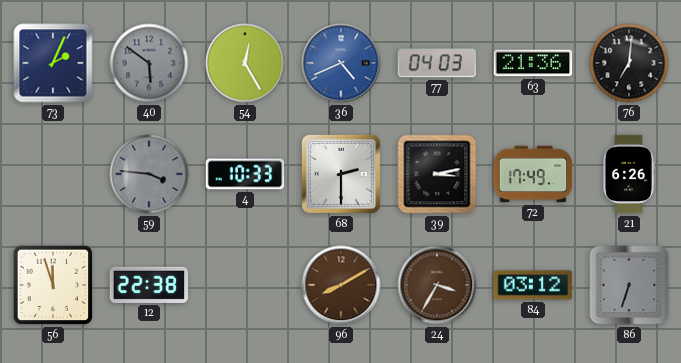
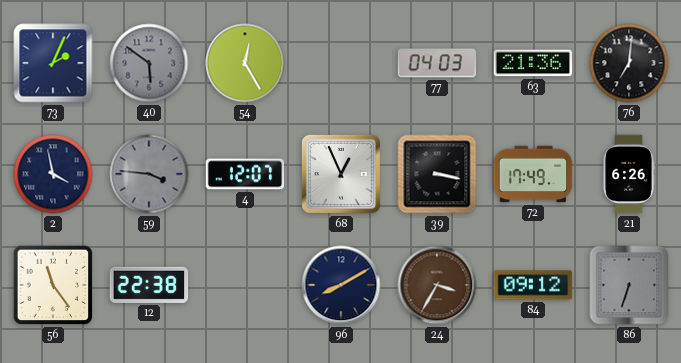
36: 4:41 -> none (341, 63)
2: none -> 3:58 (53, 174)
4: 10:33 -> 12:07 (245, 174)
68: 2:30 -> 12:56 (341, 174)
39: 3:13 -> 3:17 (437, 174)
56: 11:57 -> 11:24 (53, 285)
96 dial: brown -> navy (341, 285)
84: 03:12 -> 09:12 (533, 285)
